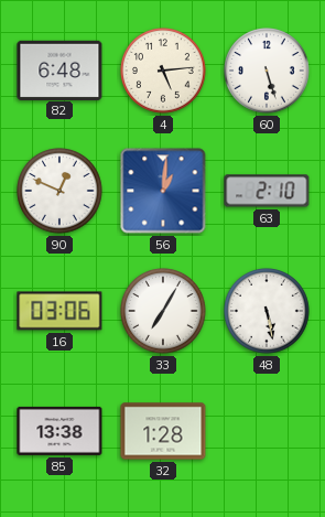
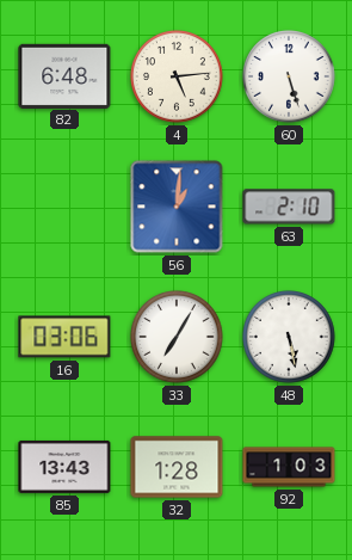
90: 12:49 -> none (61, 192)
85: 13:38 -> 13:43 (64, 467)
92: none -> 1:03 (289, 467)
